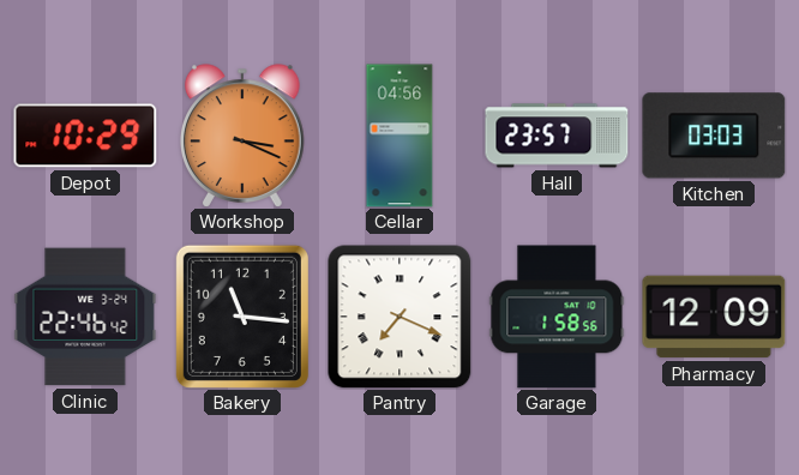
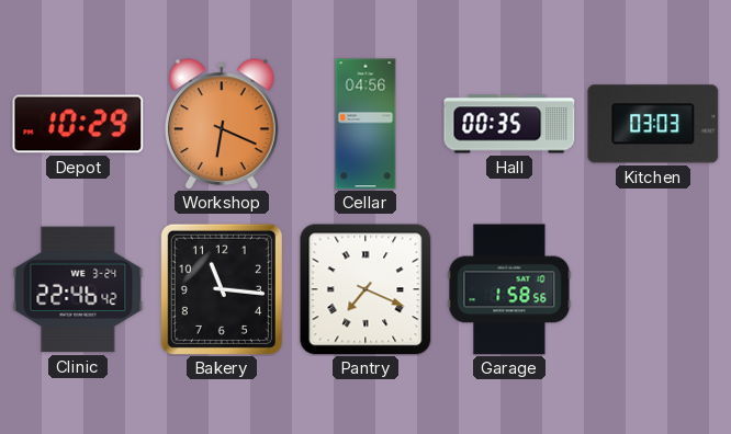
Workshop: 3:19 -> 6:19 (223, 124)
Hall: 23:57 -> 00:35 (509, 124)
Pharmacy: 12:09 -> none (714, 317)
